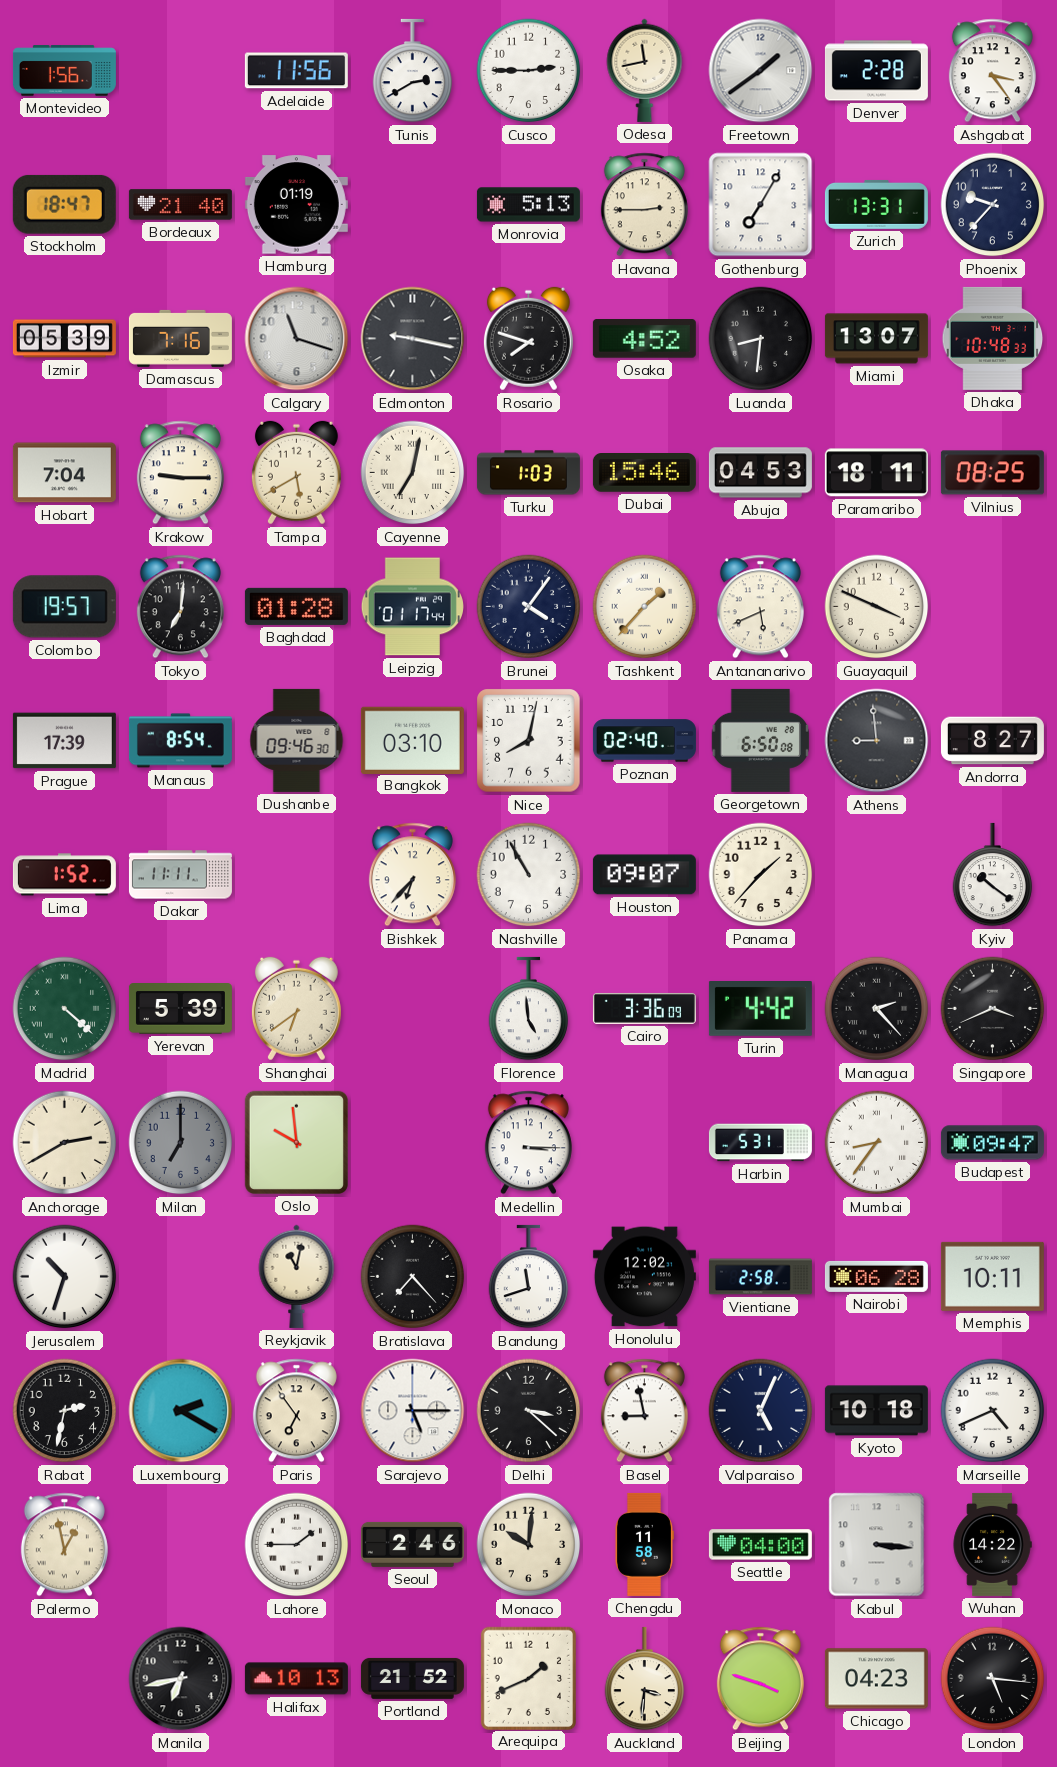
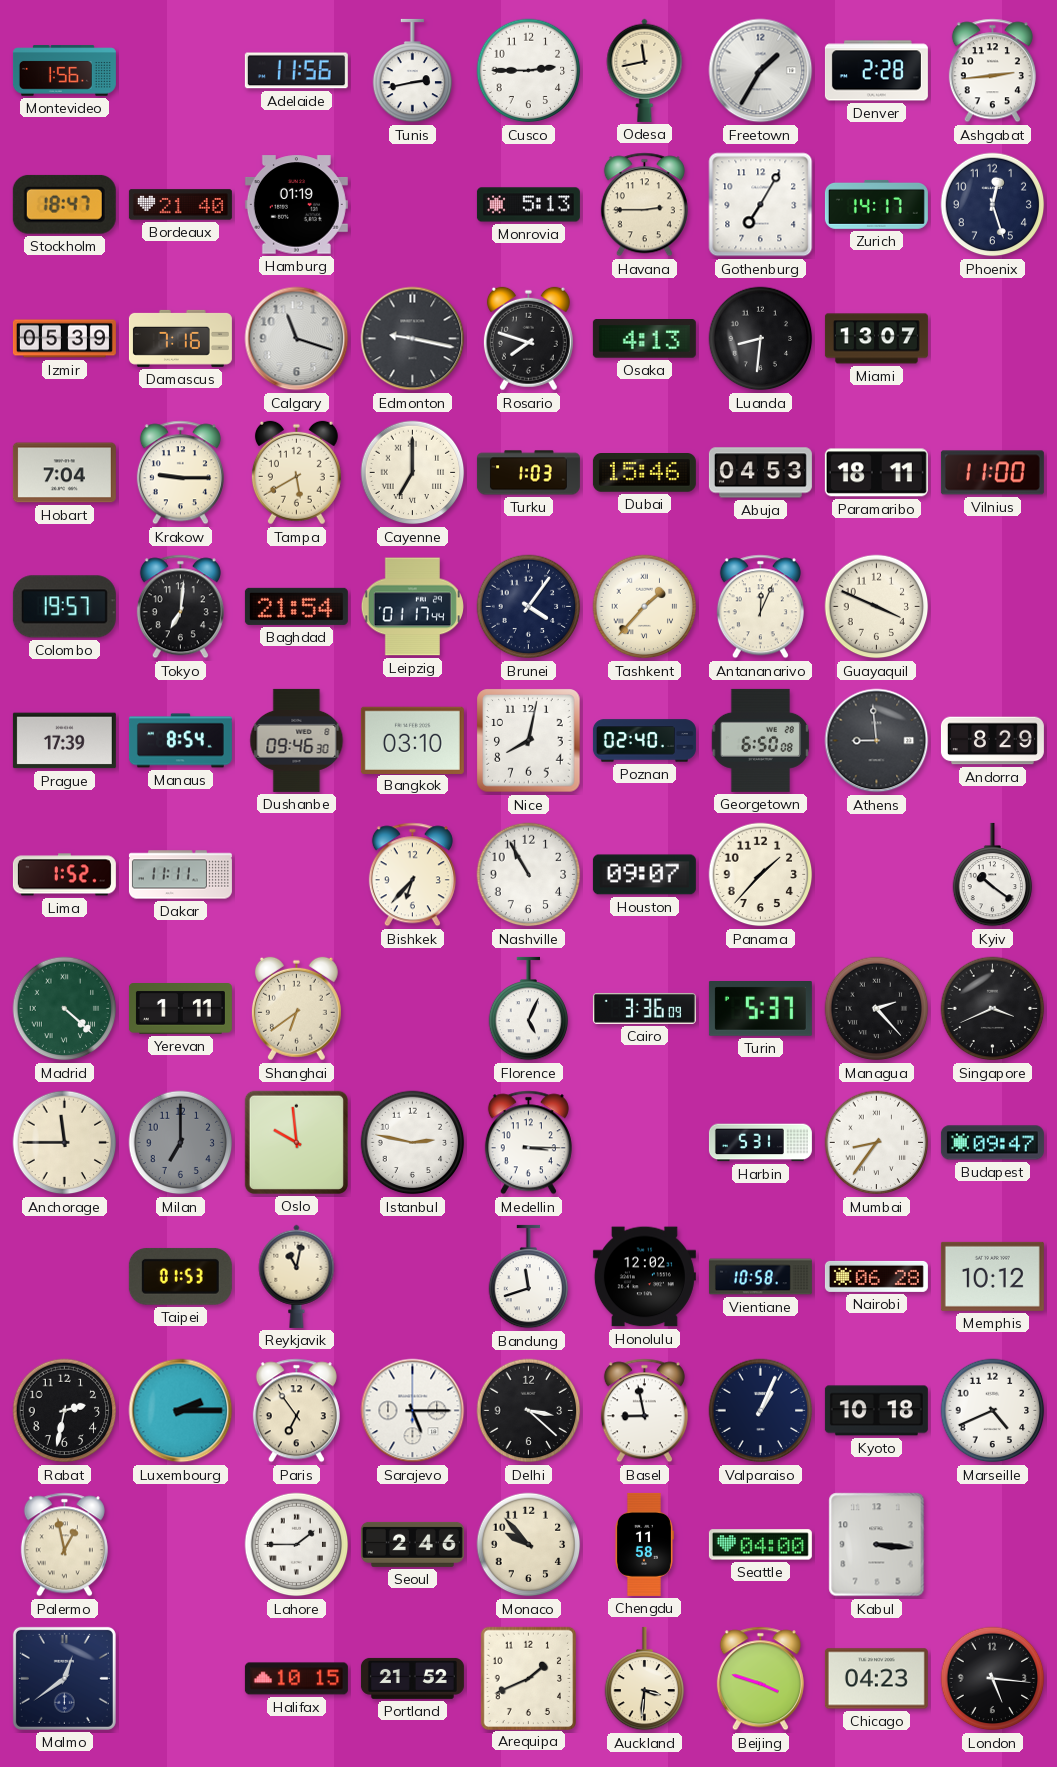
Tunis: 2:40 -> 2:43 (413, 71)
Freetown: 1:39 -> 1:35 (761, 71)
Ashgabat: 3:24 -> 2:44 (992, 71)
Zurich: 13:31 -> 14:17 (876, 204)
Phoenix: 9:37 -> 12:27 (993, 205)
Osaka: 4:52 -> 4:13 (644, 339)
Dhaka: 10:48 -> none (993, 338)
Cayenne: 7:02 -> 7:00 (413, 473)
Vilnius: 08:25 -> 11:00 (992, 473)
Baghdad: 01:28 -> 21:54 (296, 606)
Antananarivo: 5:41 -> 12:04 (760, 607)
Andorra: 8:27 -> 8:29 (992, 741)
Yerevan: 5:39 -> 1:11 (180, 1009)
Florence: 4:59 -> 5:04 (529, 1009)
Turin: 4:42 -> 5:37 (760, 1009)
Anchorage: 2:40 -> 11:45 (65, 1143)
Istanbul: none -> 2:47 (413, 1143)
Jerusalem: 10:33 -> none (65, 1277)
Taipei: none -> 01:53 (180, 1276)
Bratislava: 7:23 -> none (413, 1277)
Vientiane: 2:58 -> 10:58 (760, 1277)
Memphis: 10:11 -> 10:12 (992, 1276)
Luxembourg: 2:20 -> 2:15 (181, 1411)
Valparaiso: 5:04 -> 1:04 (761, 1411)
Monaco: 10:01 -> 9:53 (529, 1545)
Wuhan: 14:22 -> none (992, 1544)
Malmo: none -> 12:39 (64, 1678)
Manila: 6:43 -> none (181, 1679)
Halifax: 10:13 -> 10:15 (296, 1679)
